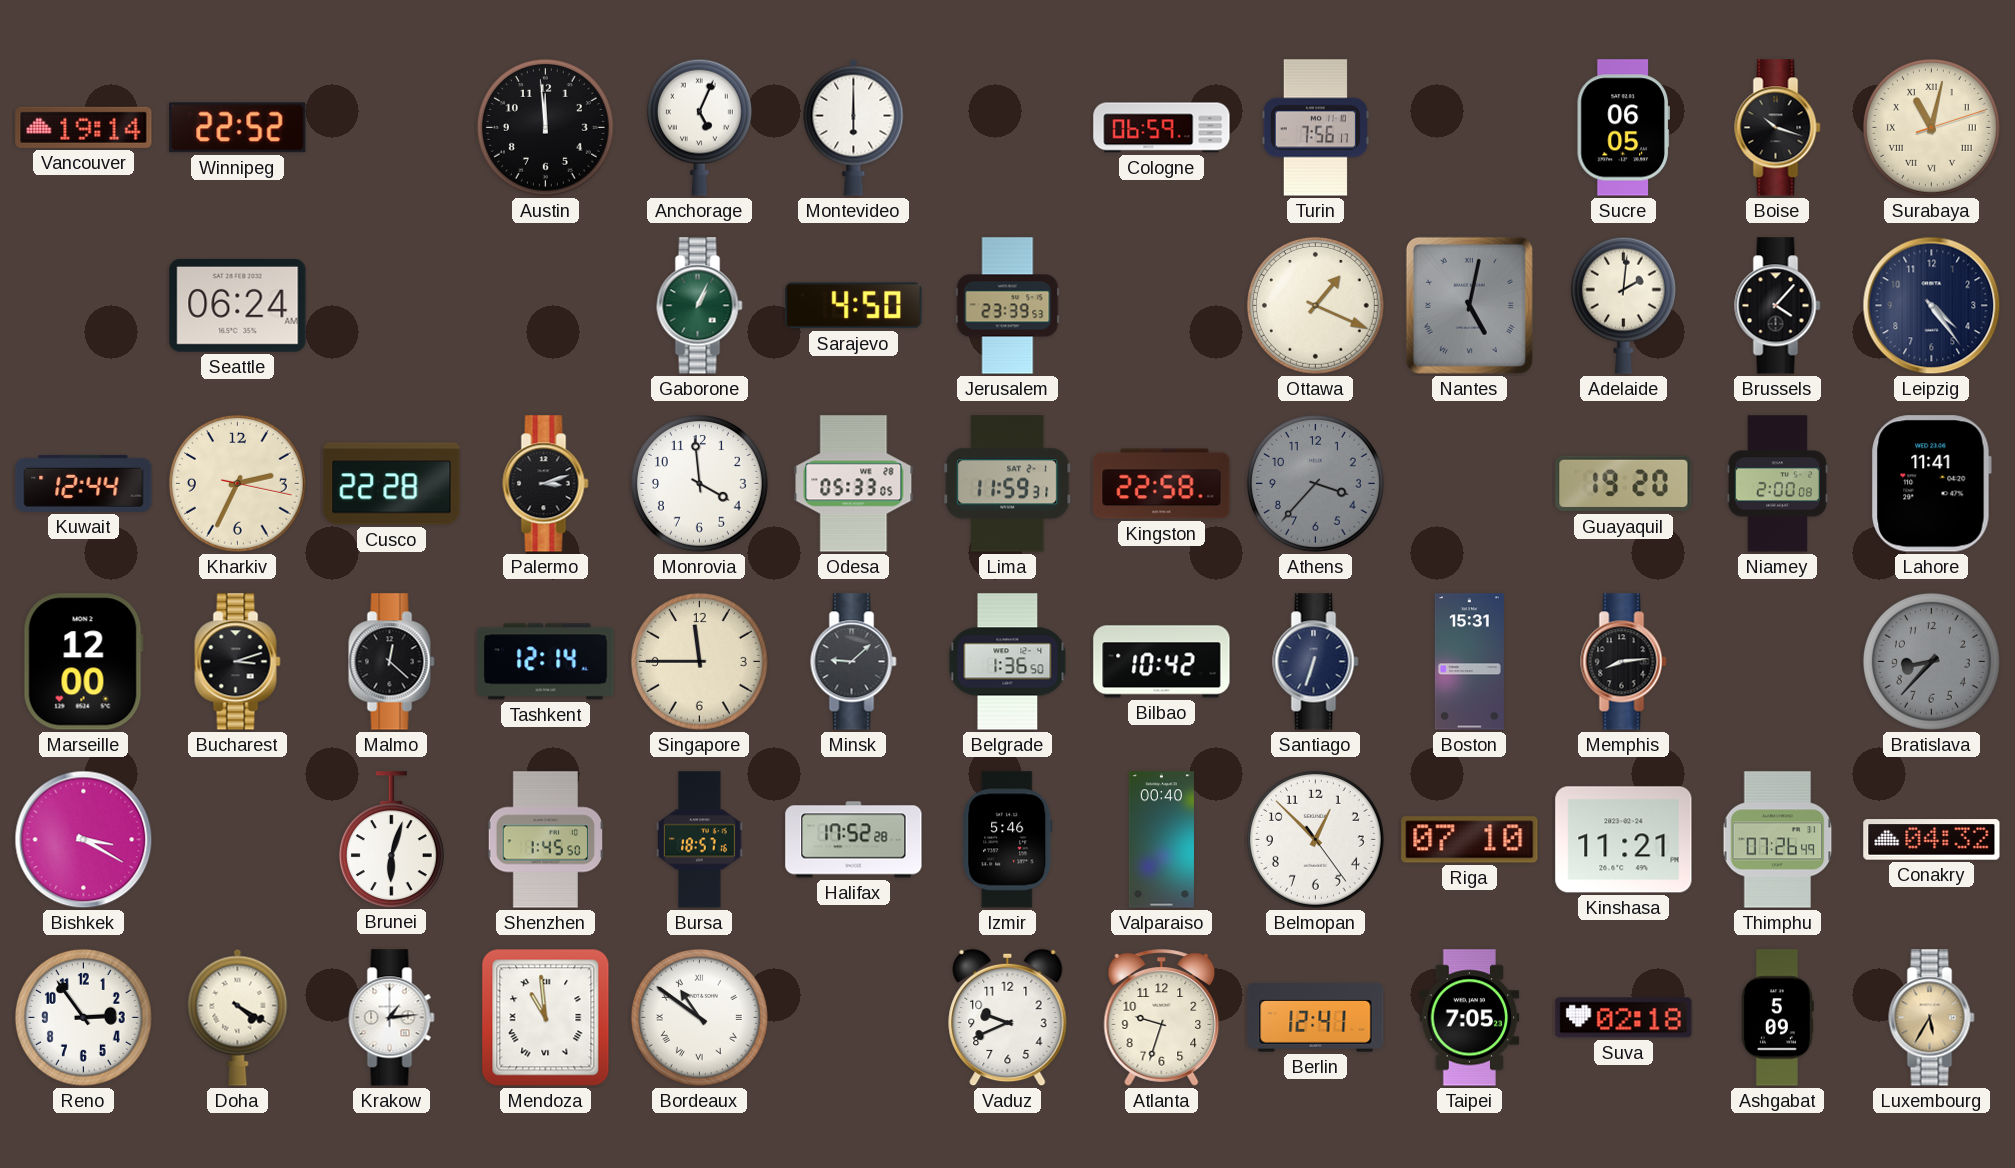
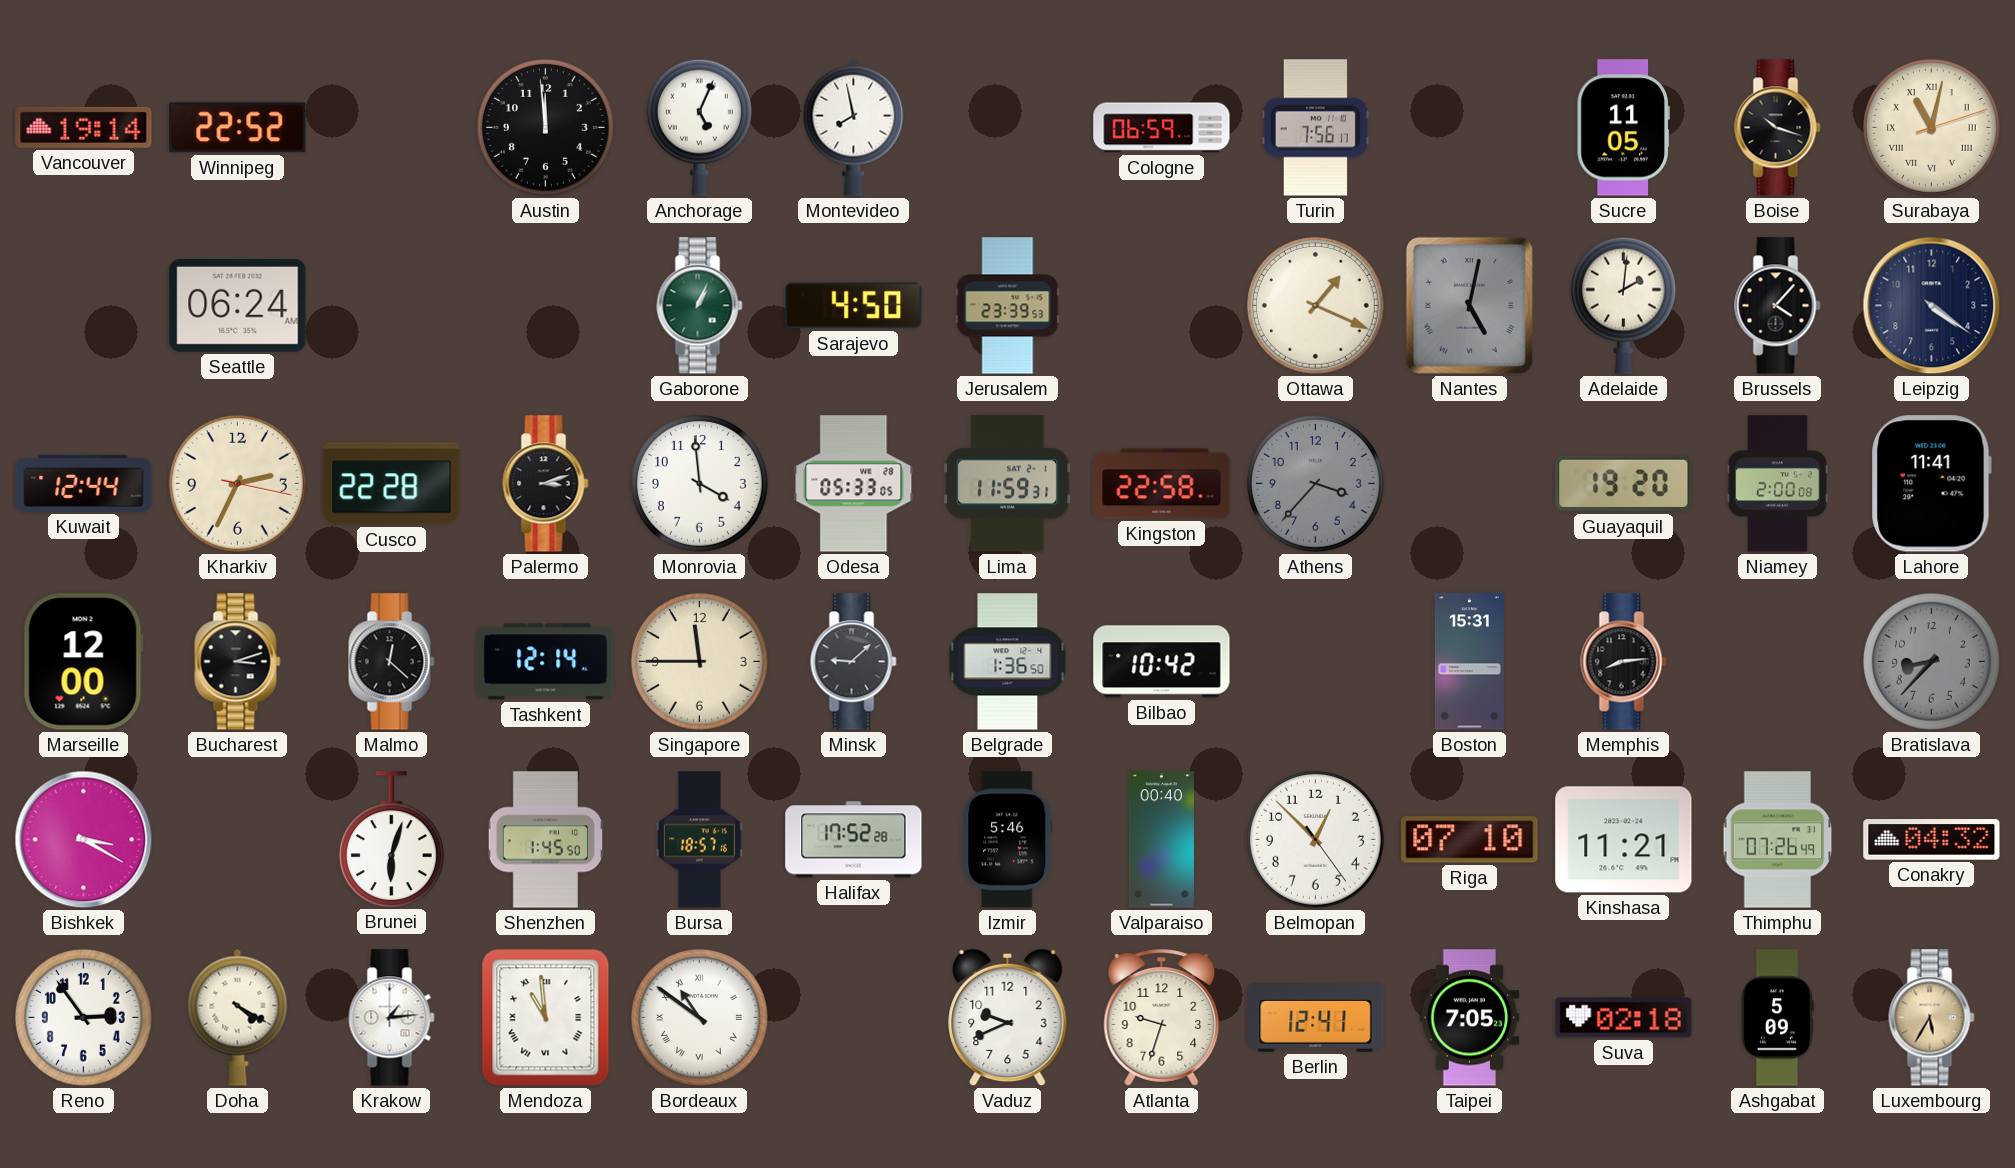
Montevideo: 6:00 -> 7:58 (854, 127)
Sucre: 06:05 -> 11:05 (1623, 128)
Leipzig: 4:24 -> 4:21 (1932, 306)
Santiago: 6:33 -> none (1316, 662)
